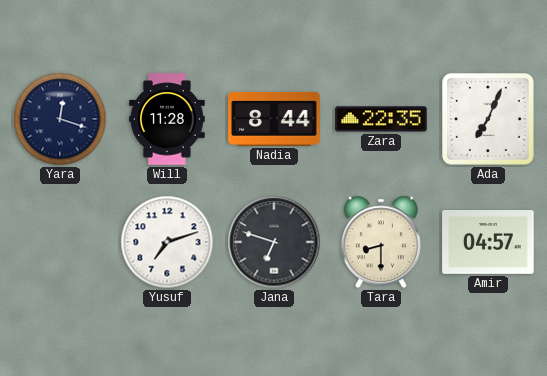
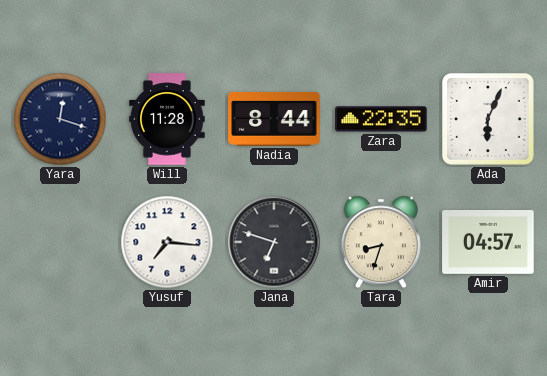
Ada: 7:04 -> 6:04 (488, 119)
Yusuf: 7:12 -> 7:16 (167, 242)
Tara: 8:30 -> 8:33 (381, 242)
